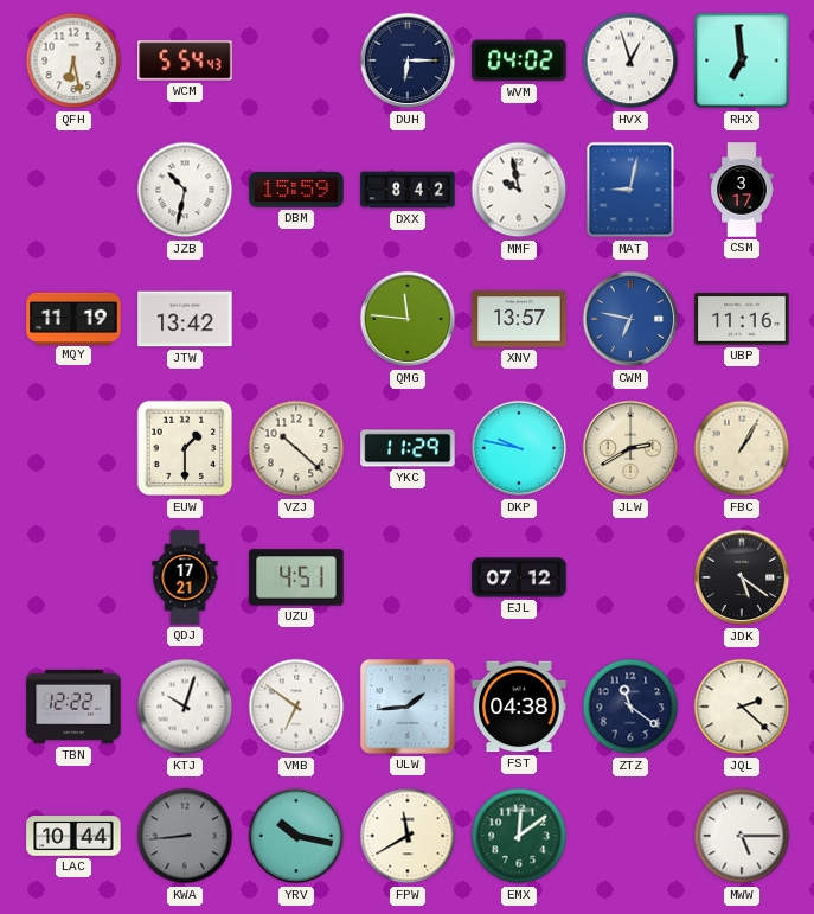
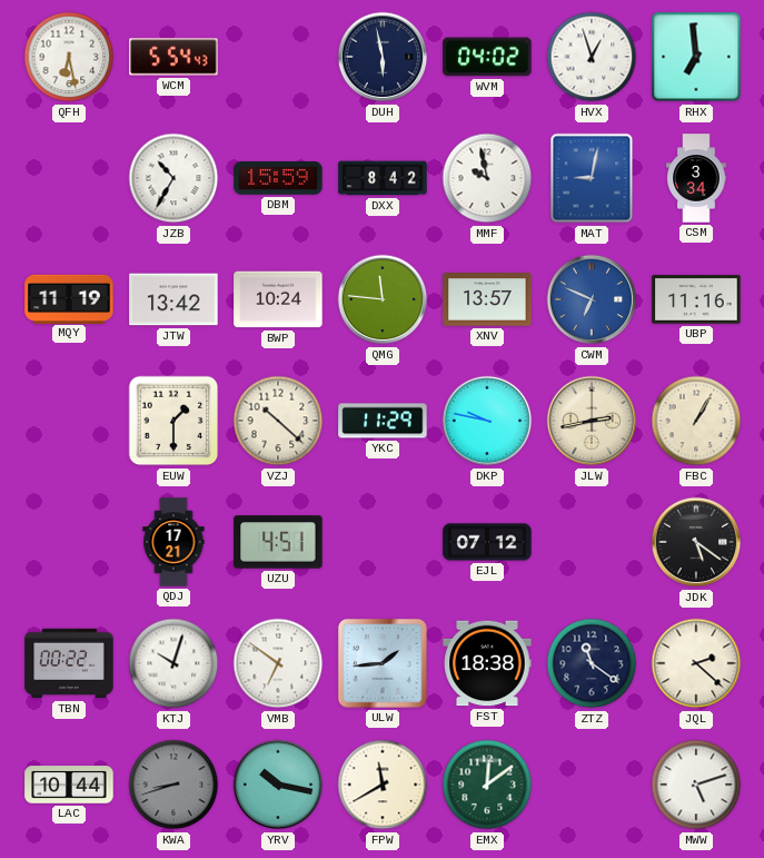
DUH: 6:15 -> 5:58 (383, 57)
JZB: 10:32 -> 10:35 (173, 178)
CSM: 3:17 -> 3:34 (696, 178)
BWP: none -> 10:24 (278, 299)
CWM: 6:47 -> 6:49 (592, 299)
JLW: 2:40 -> 2:43 (592, 421)
TBN: 12:22 -> 00:22 (69, 663)
FST: 04:38 -> 18:38 (487, 663)
KWA: 8:44 -> 8:42 (173, 785)
MWW: 5:15 -> 5:12 (696, 785)
